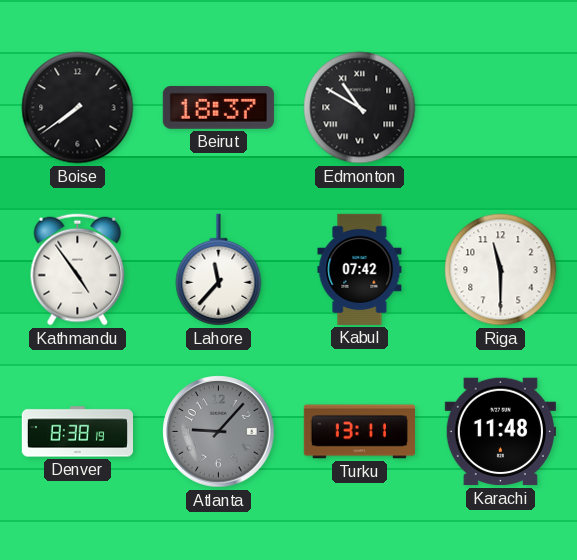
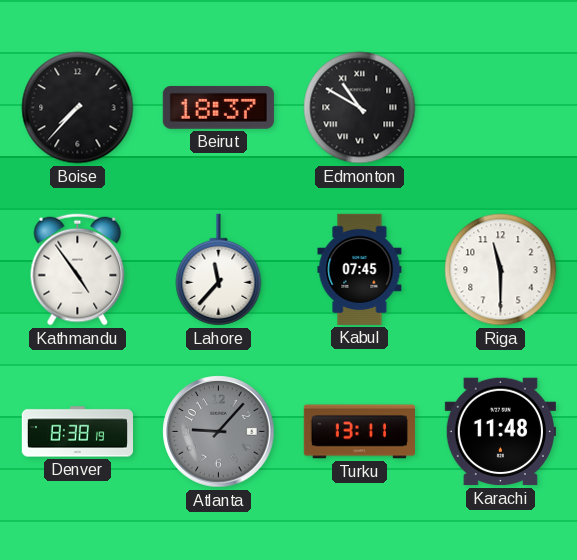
Boise: 7:39 -> 7:37 (78, 108)
Kabul: 07:42 -> 07:45 (360, 269)
